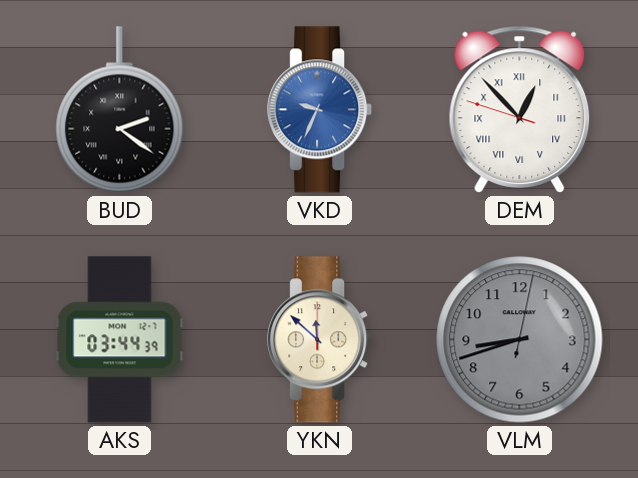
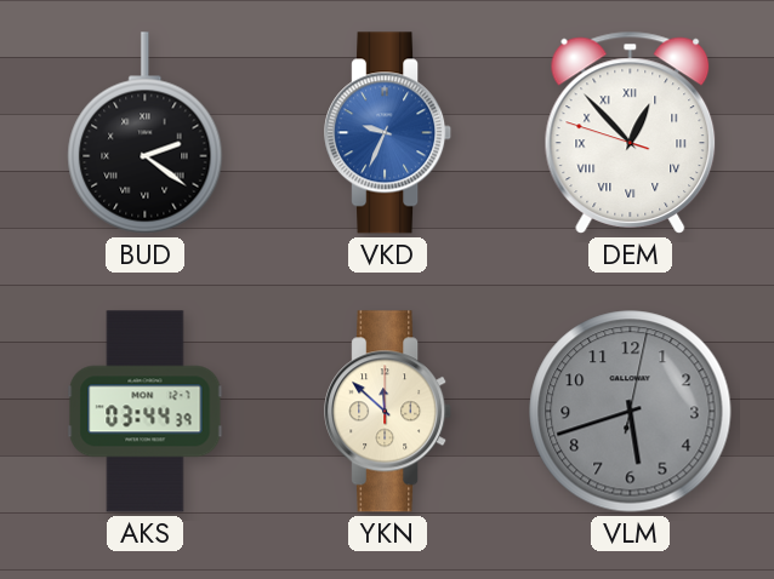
VLM: 8:42 -> 5:42 (631, 412)
